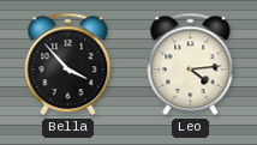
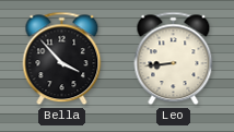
Leo: 4:14 -> 8:44 (174, 59)
